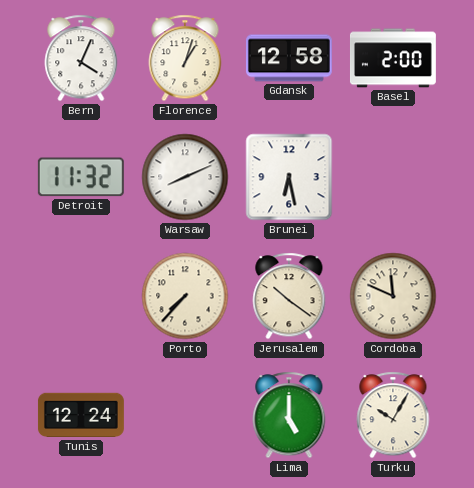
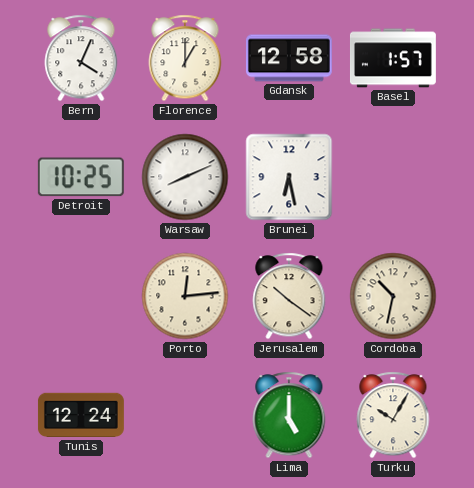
Florence: 1:03 -> 1:00 (185, 58)
Basel: 2:00 -> 1:57 (393, 58)
Detroit: 11:32 -> 10:25 (81, 177)
Porto: 7:37 -> 12:14 (185, 296)
Cordoba: 11:49 -> 10:32 (393, 296)
